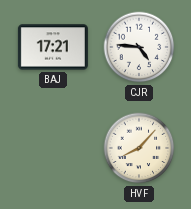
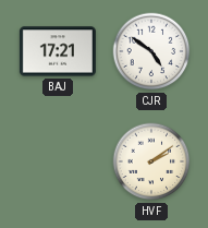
CJR: 4:46 -> 4:51 (151, 51)
HVF: 8:07 -> 2:09 (151, 161)
